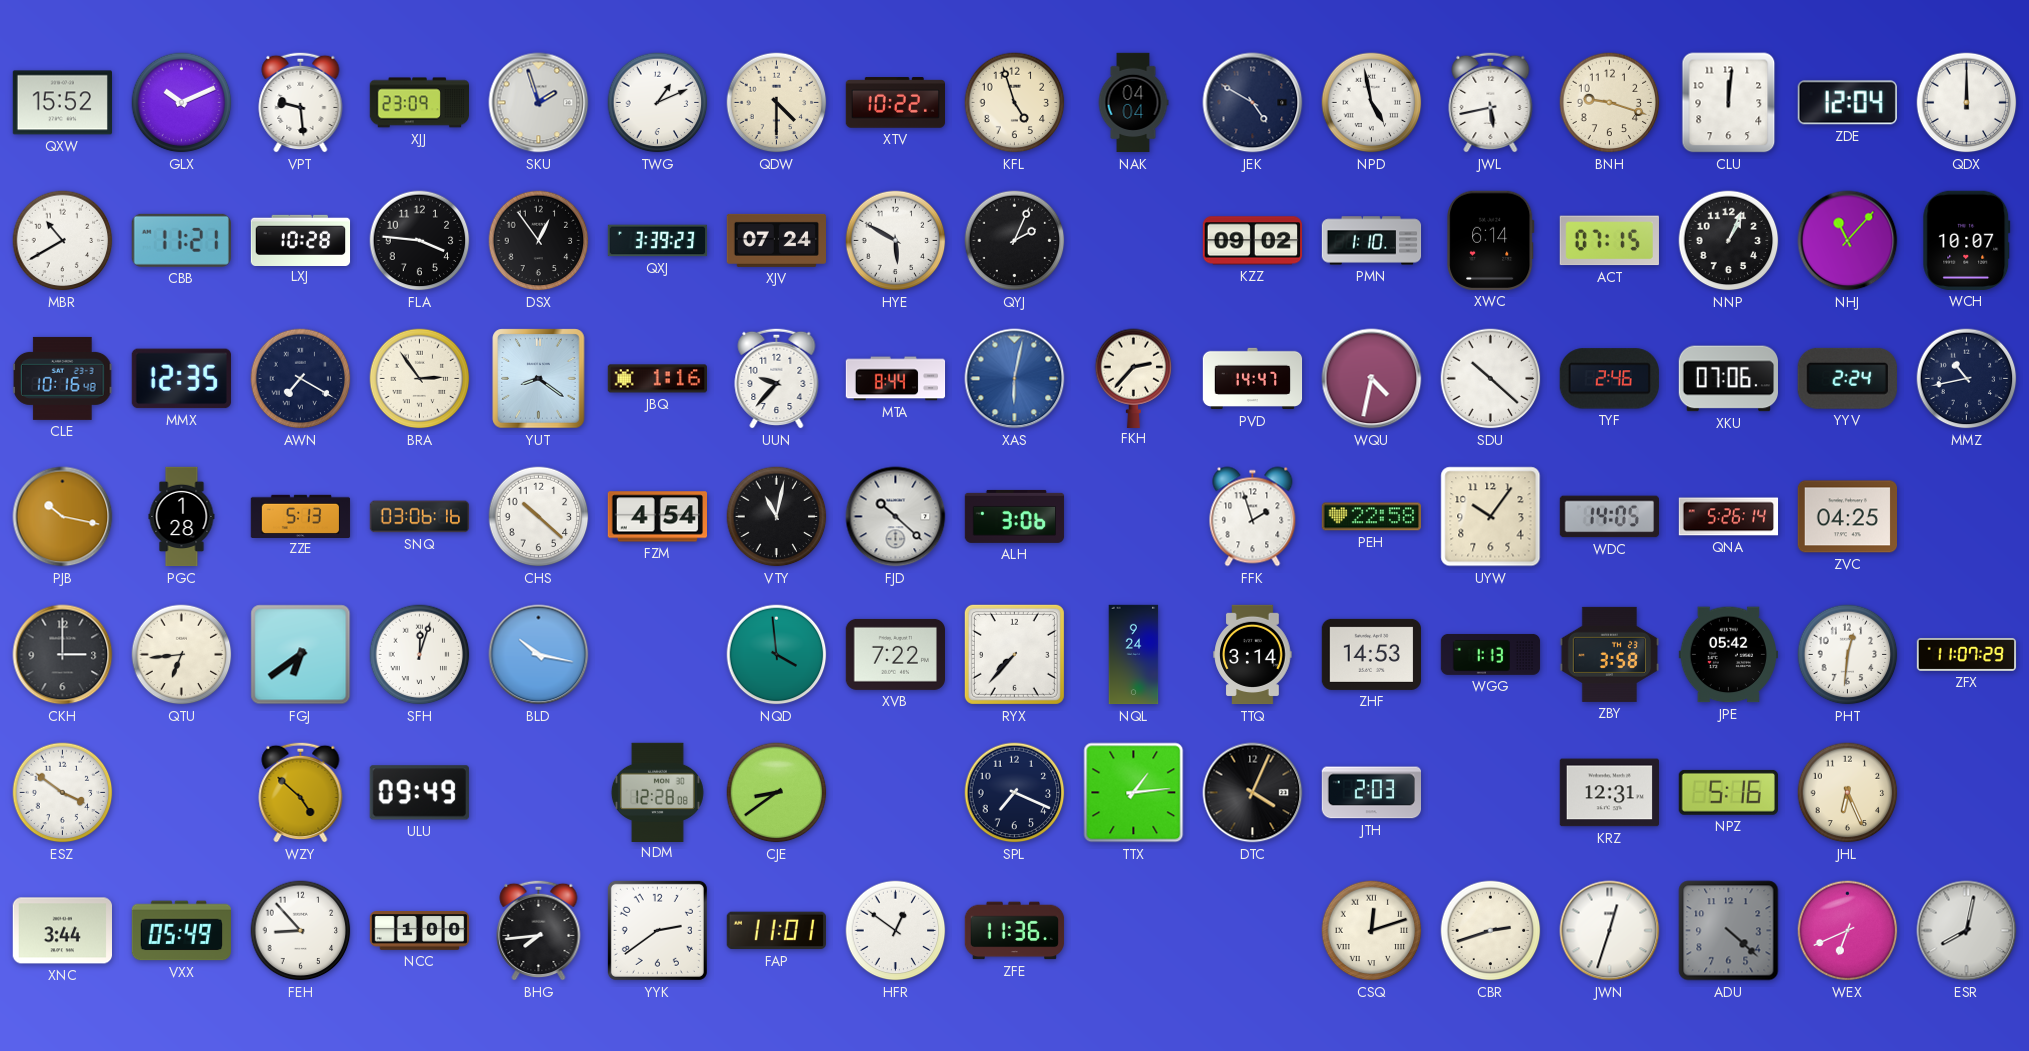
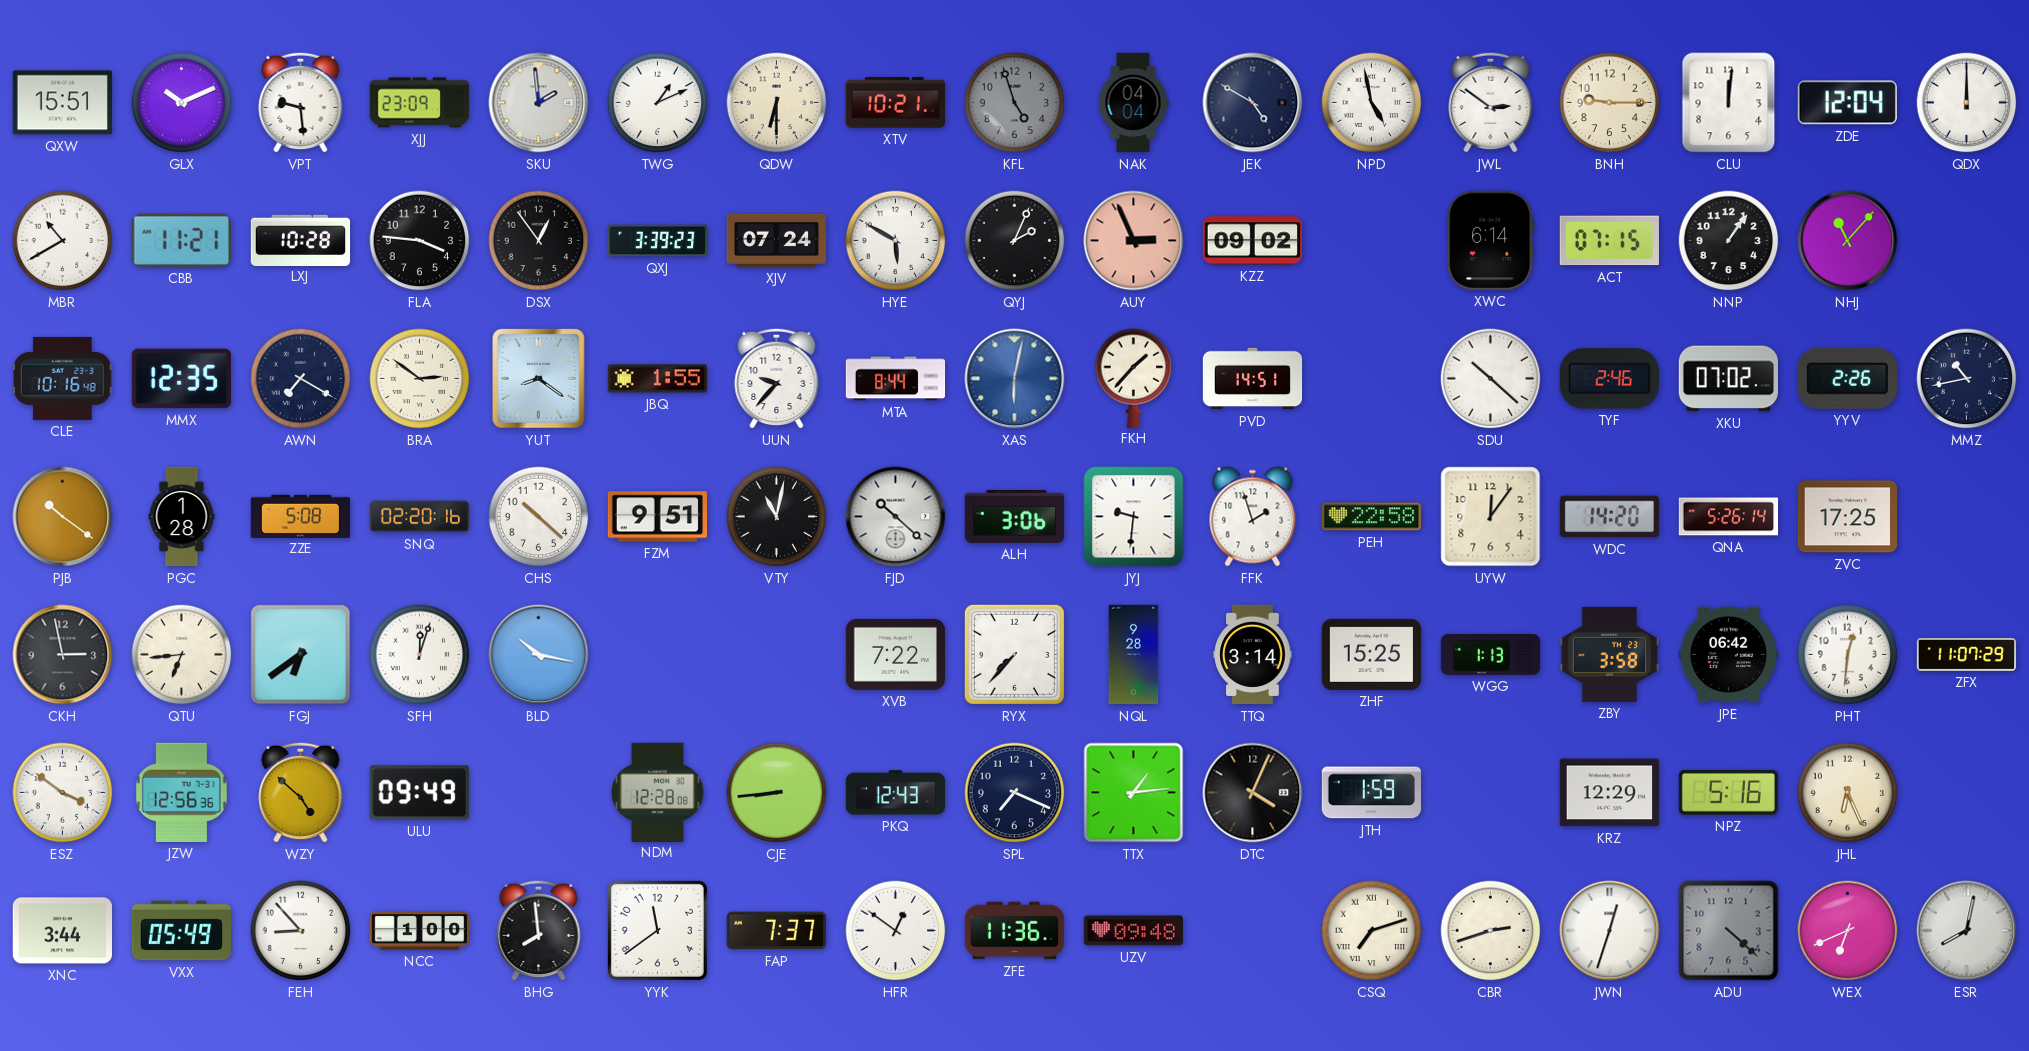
QXW: 15:52 -> 15:51 (62, 103)
SKU: 1:57 -> 1:59 (539, 103)
QDW: 4:30 -> 6:30 (777, 103)
XTV: 10:22 -> 10:21 (895, 103)
KFL dial: cream -> grey (1015, 103)
JWL: 5:43 -> 2:51 (1491, 102)
BNH: 9:18 -> 9:15 (1610, 103)
AUY: none -> 2:56 (1134, 241)
PMN: 1:10 -> none (1372, 241)
NNP: 1:04 -> 1:06 (1729, 241)
WCH: 10:07 -> none (1967, 240)
BRA: 2:54 -> 2:51 (420, 379)
JBQ: 1:16 -> 1:55 (657, 379)
FKH: 2:37 -> 1:37 (1134, 378)
PVD: 14:47 -> 14:51 (1253, 379)
WQU: 4:32 -> none (1372, 379)
XKU: 07:06 -> 07:02 (1728, 379)
YYV: 2:24 -> 2:26 (1847, 378)
PJB: 10:17 -> 10:21 (63, 517)
ZZE: 5:13 -> 5:08 (301, 516)
SNQ: 03:06 -> 02:20 (420, 517)
FZM: 4:54 -> 9:51 (657, 517)
JYJ: none -> 9:31 (1134, 517)
UYW: 10:06 -> 12:06 (1491, 517)
WDC: 14:05 -> 14:20 (1609, 517)
ZVC: 04:25 -> 17:25 (1847, 517)
CKH: 3:00 -> 2:58 (63, 655)
NQD: 3:59 -> none (777, 655)
NQL: 9:24 -> 9:28 (1134, 655)
ZHF: 14:53 -> 15:25 (1371, 654)
JPE: 05:42 -> 06:42 (1728, 655)
JZW: none -> 12:56 (181, 792)
CJE: 8:39 -> 8:44 (777, 793)
PKQ: none -> 12:43 (895, 793)
JTH: 2:03 -> 1:59 (1371, 793)
KRZ: 12:31 -> 12:29 (1609, 793)
BHG: 7:44 -> 7:59 (539, 930)
YYK: 2:39 -> 11:39 (657, 930)
FAP: 11:01 -> 7:37 (776, 931)
UZV: none -> 09:48 (1133, 931)
CSQ: 12:12 -> 7:12 (1372, 931)
